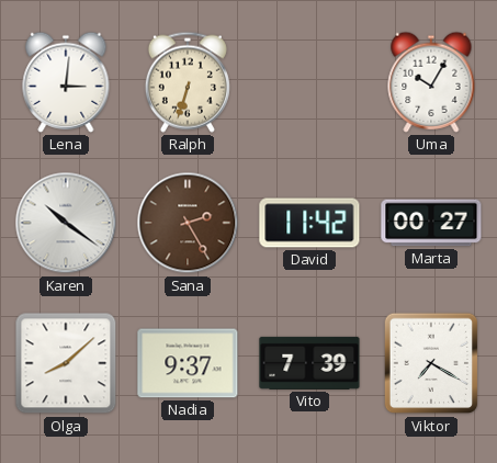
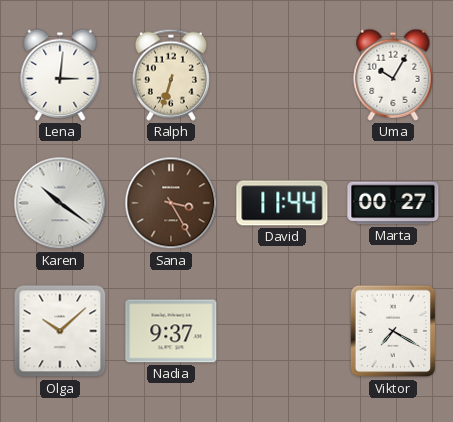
Sana: 2:25 -> 3:25 (171, 203)
David: 11:42 -> 11:44 (282, 203)
Olga: 8:08 -> 10:08 (60, 331)
Vito: 7:39 -> none (309, 363)
